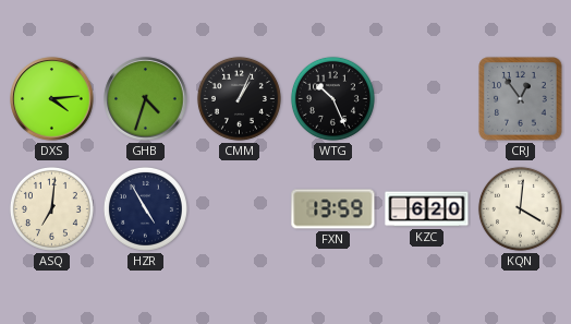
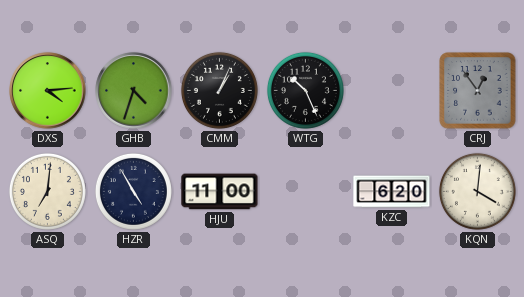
HJU: none -> 11:00 (220, 192)
FXN: 13:59 -> none (333, 209)
